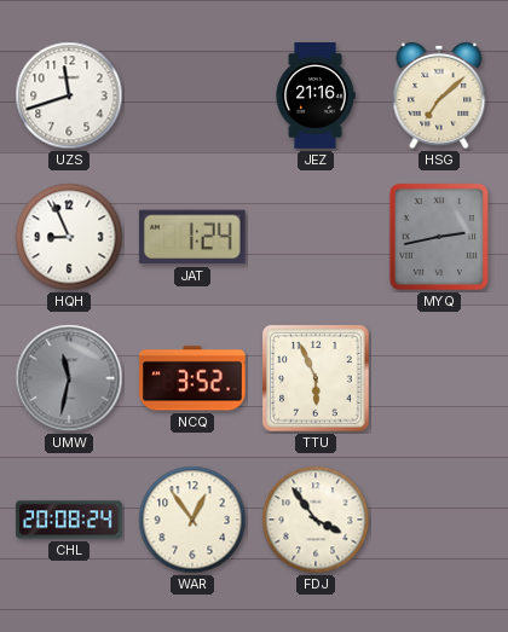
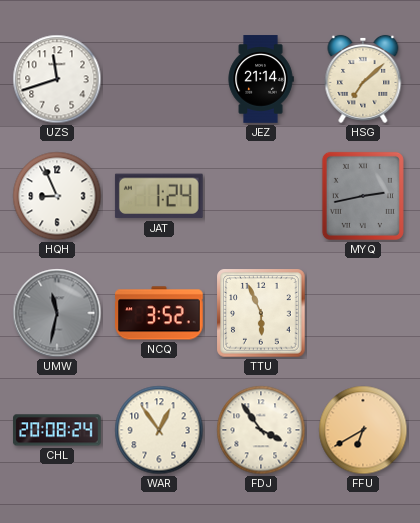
JEZ: 21:16 -> 21:14 (261, 79)
FFU: none -> 6:40 (363, 430)
